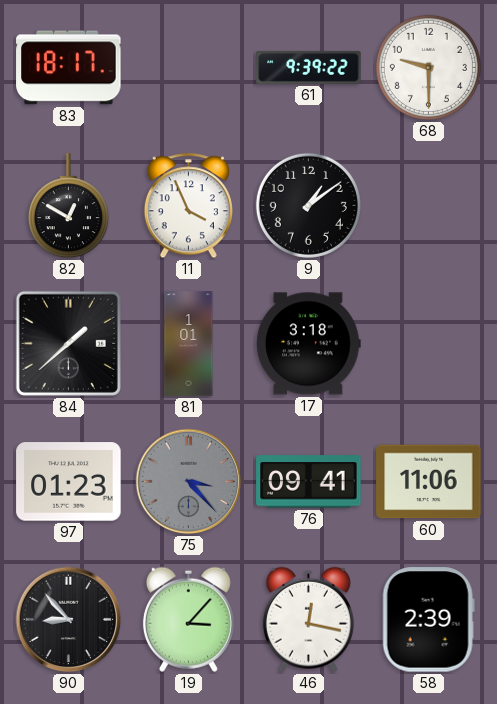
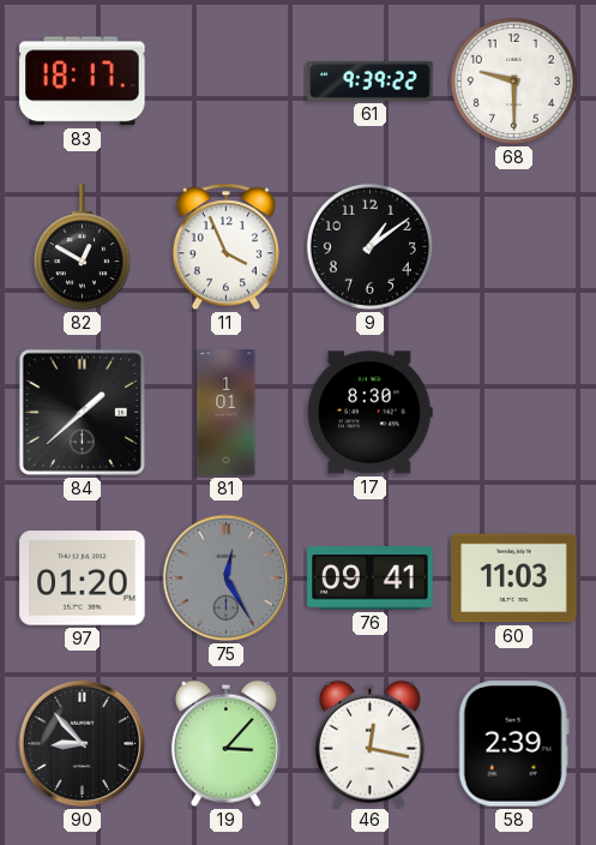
17: 3:18 -> 8:30 (371, 413)
97: 01:23 -> 01:20 (83, 579)
75: 3:23 -> 12:25 (227, 579)
60: 11:06 -> 11:03 (514, 579)
